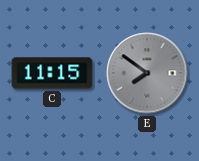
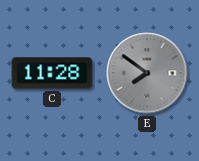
C: 11:15 -> 11:28 (52, 73)
